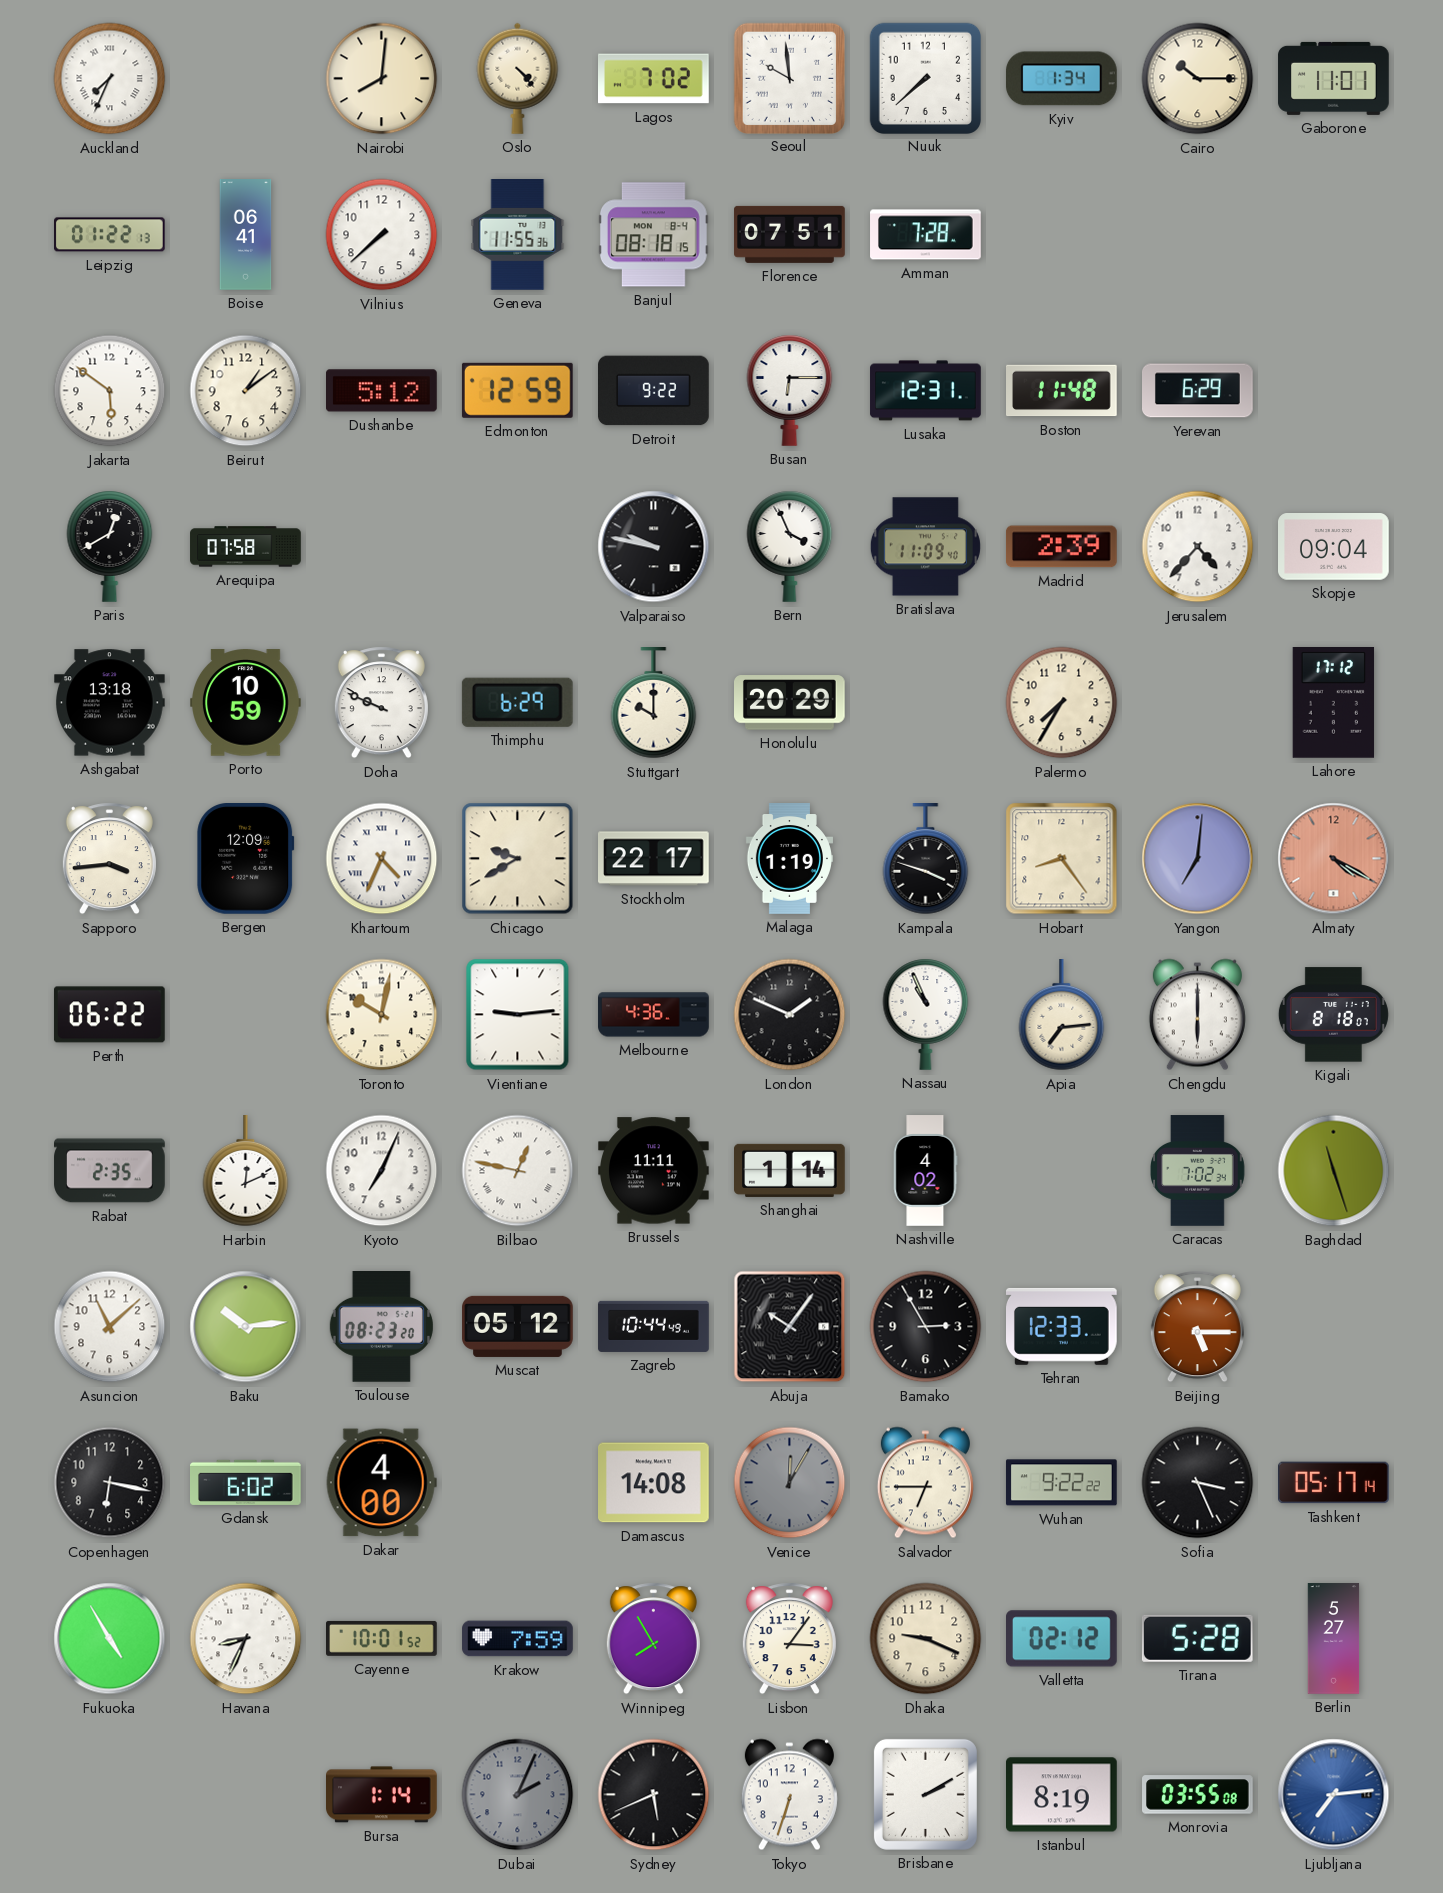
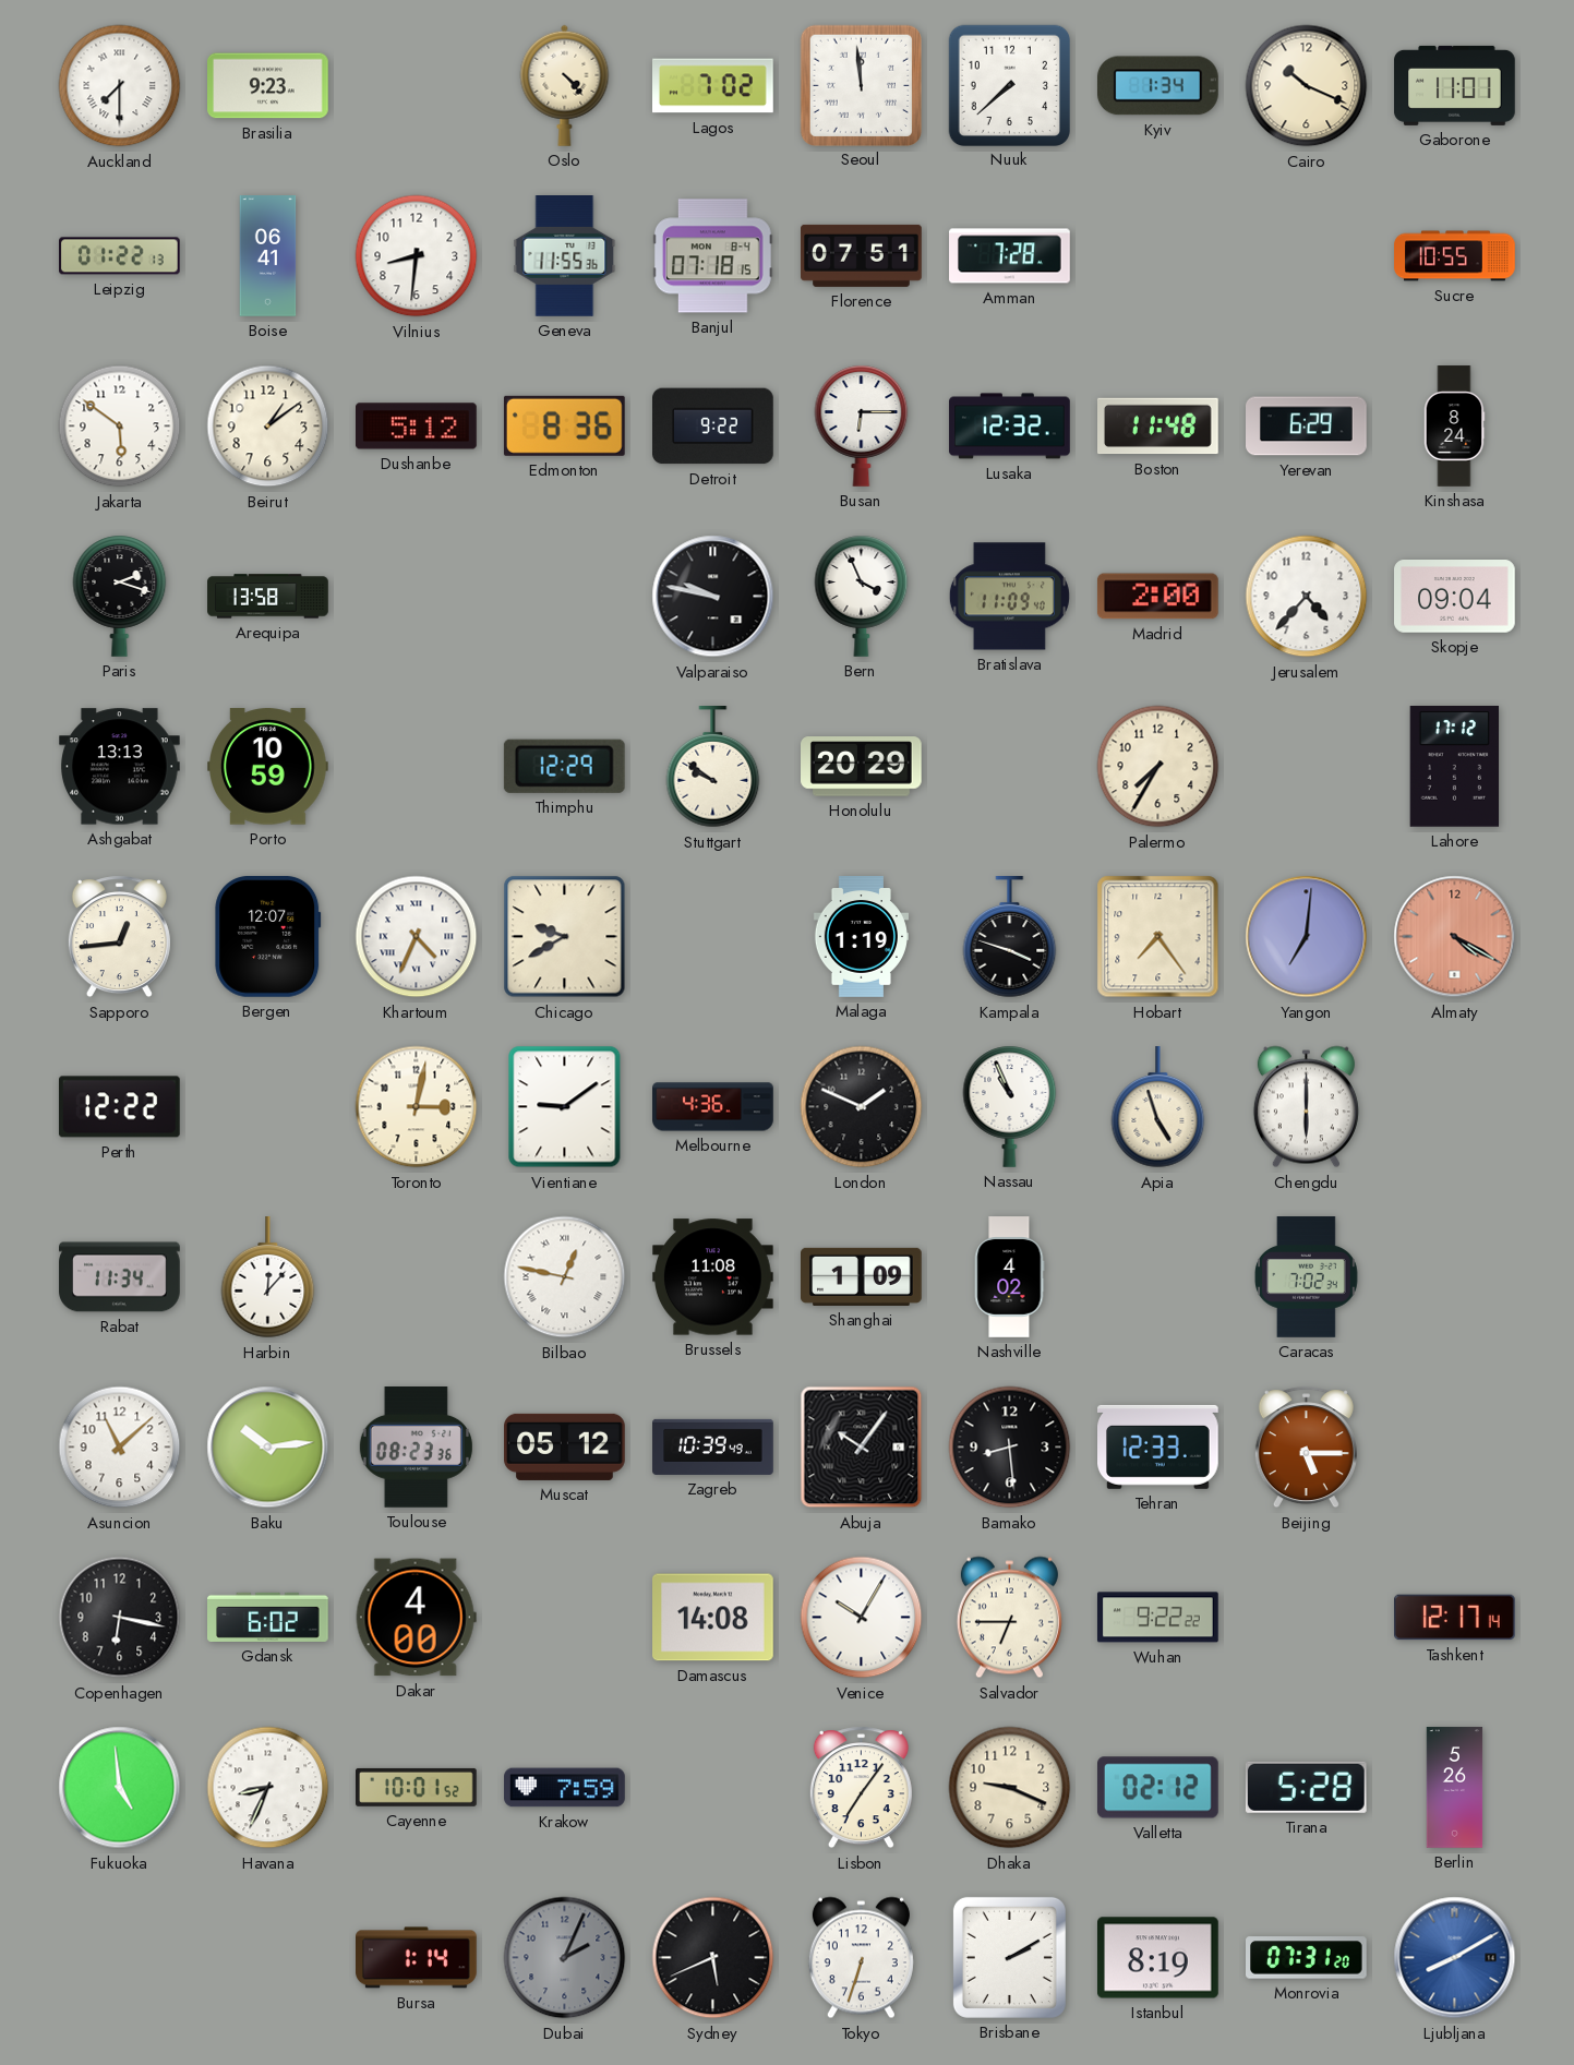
Auckland: 7:34 -> 7:30 (120, 86)
Brasilia: none -> 9:23 (268, 86)
Nairobi: 8:01 -> none (382, 79)
Seoul: 9:59 -> 11:59 (861, 85)
Cairo: 10:15 -> 10:19 (1307, 86)
Vilnius: 7:38 -> 8:31 (417, 256)
Banjul: 08:18 -> 07:18 (713, 256)
Sucre: none -> 10:55 (1455, 256)
Edmonton: 12:59 -> 8:36 (564, 425)
Lusaka: 12:31 -> 12:32 (1010, 427)
Kinshasa: none -> 8:24 (1454, 427)
Paris: 12:40 -> 2:18 (120, 596)
Arequipa: 07:58 -> 13:58 (268, 597)
Madrid: 2:39 -> 2:00 (1157, 597)
Ashgabat: 13:18 -> 13:13 (120, 767)
Doha: 9:49 -> none (381, 703)
Thimphu: 6:29 -> 12:29 (564, 766)
Stuttgart: 10:00 -> 9:51 (713, 768)
Sapporo: 3:44 -> 12:44 (119, 937)
Bergen: 12:09 -> 12:07 (268, 937)
Stockholm: 22:17 -> none (654, 859)
Hobart: 8:24 -> 7:24 (1158, 937)
Perth: 06:22 -> 12:22 (120, 1107)
Toronto: 10:02 -> 3:02 (417, 1107)
Vientiane: 9:14 -> 9:09 (565, 1107)
Apia: 7:14 -> 4:57 (1158, 1108)
Kigali: 8:18 -> none (1333, 1015)
Rabat: 2:35 -> 11:34 (120, 1277)
Harbin: 12:11 -> 12:07 (268, 1278)
Kyoto: 7:04 -> none (382, 1171)
Brussels: 11:11 -> 11:08 (713, 1277)
Shanghai: 1:14 -> 1:09 (862, 1276)
Baghdad: 11:27 -> none (1334, 1171)
Toulouse: 08:23:20 -> 08:23:36 (416, 1448)
Zagreb: 10:44 -> 10:39 (713, 1446)
Bamako: 2:55 -> 8:29 (1010, 1448)
Venice: 12:05 -> 10:05 (862, 1618)
Venice dial: grey -> white (862, 1618)
Sofia: 3:26 -> none (1198, 1483)
Tashkent: 05:17 -> 12:17 (1455, 1618)
Fukuoka: 4:55 -> 4:59 (120, 1788)
Winnipeg: 7:55 -> none (653, 1639)
Lisbon: 3:06 -> 7:06 (861, 1788)
Berlin: 5:27 -> 5:26 (1455, 1788)
Monrovia: 03:55 -> 07:31 (1307, 1958)
Ljubljana: 7:14 -> 8:10 (1455, 1958)
